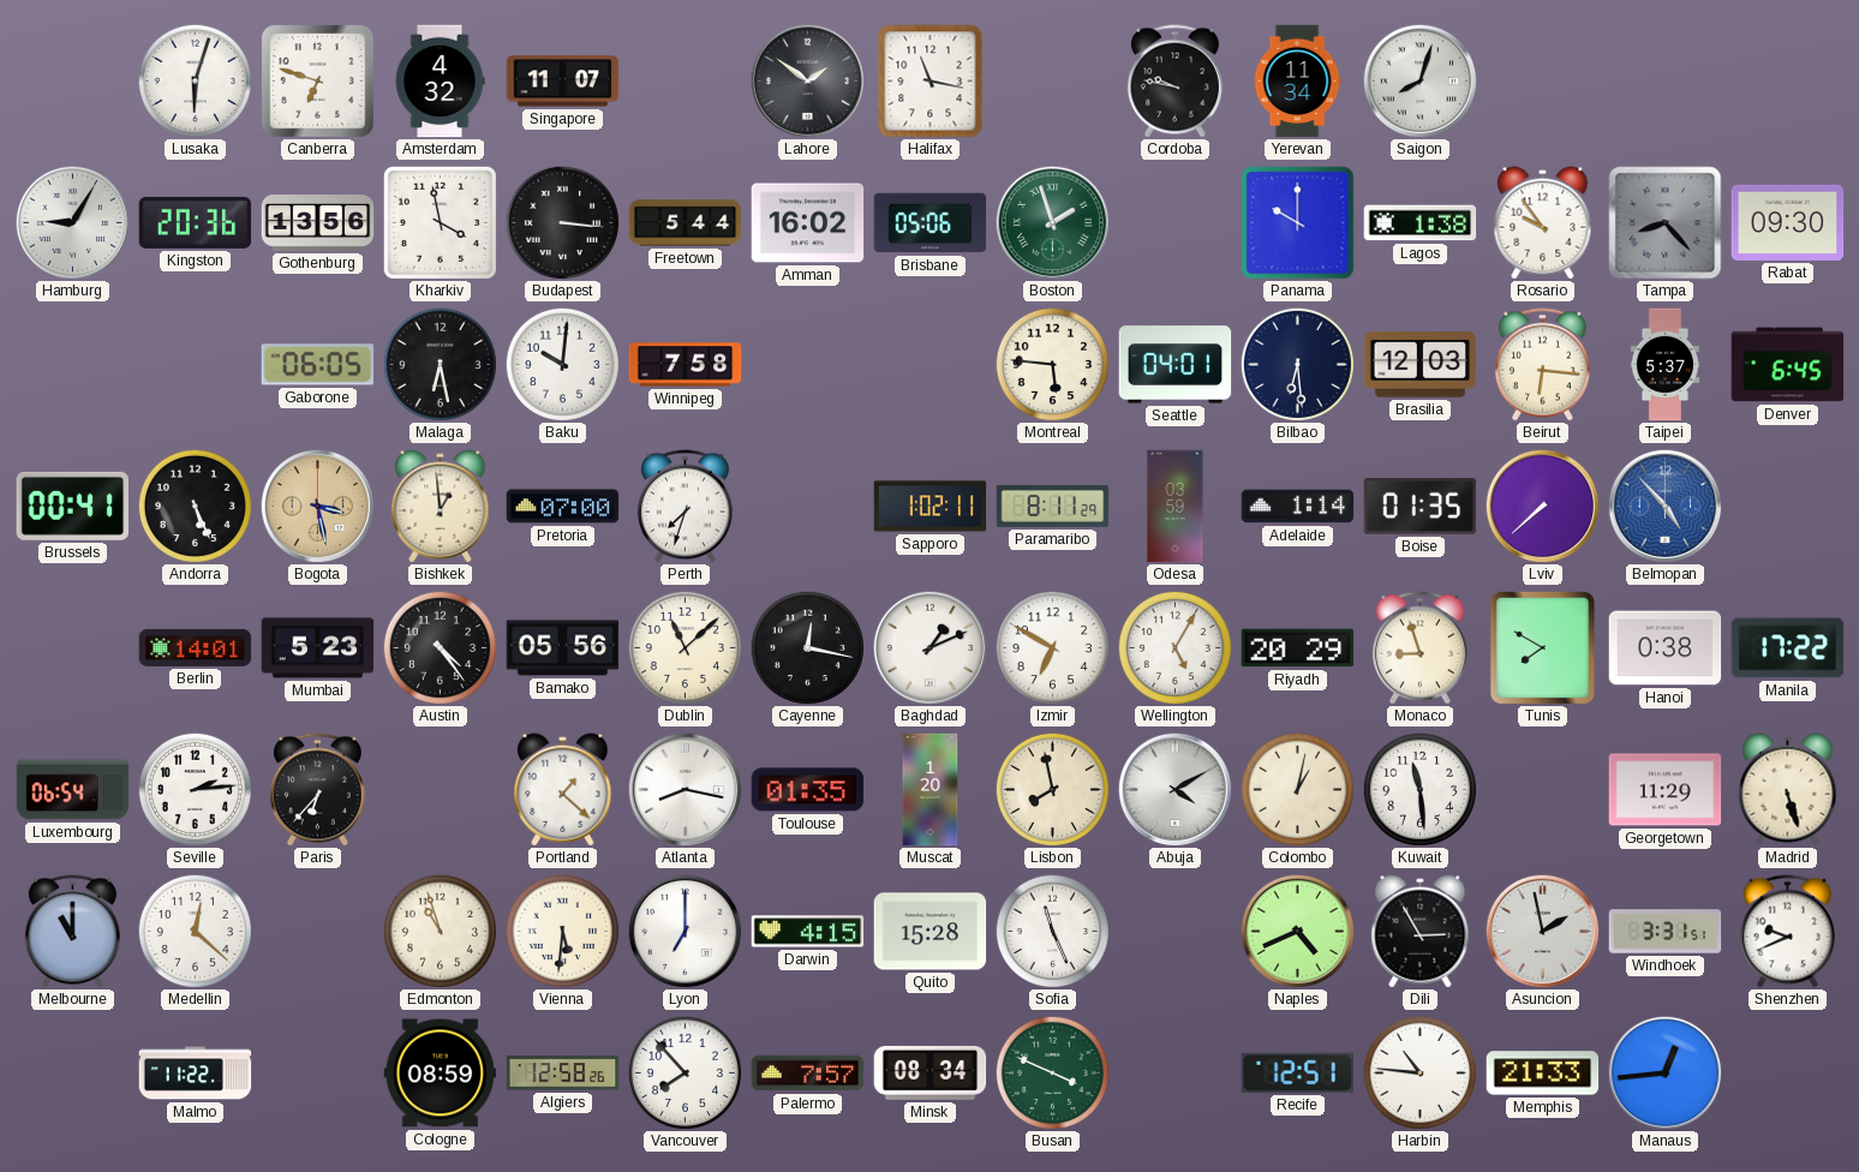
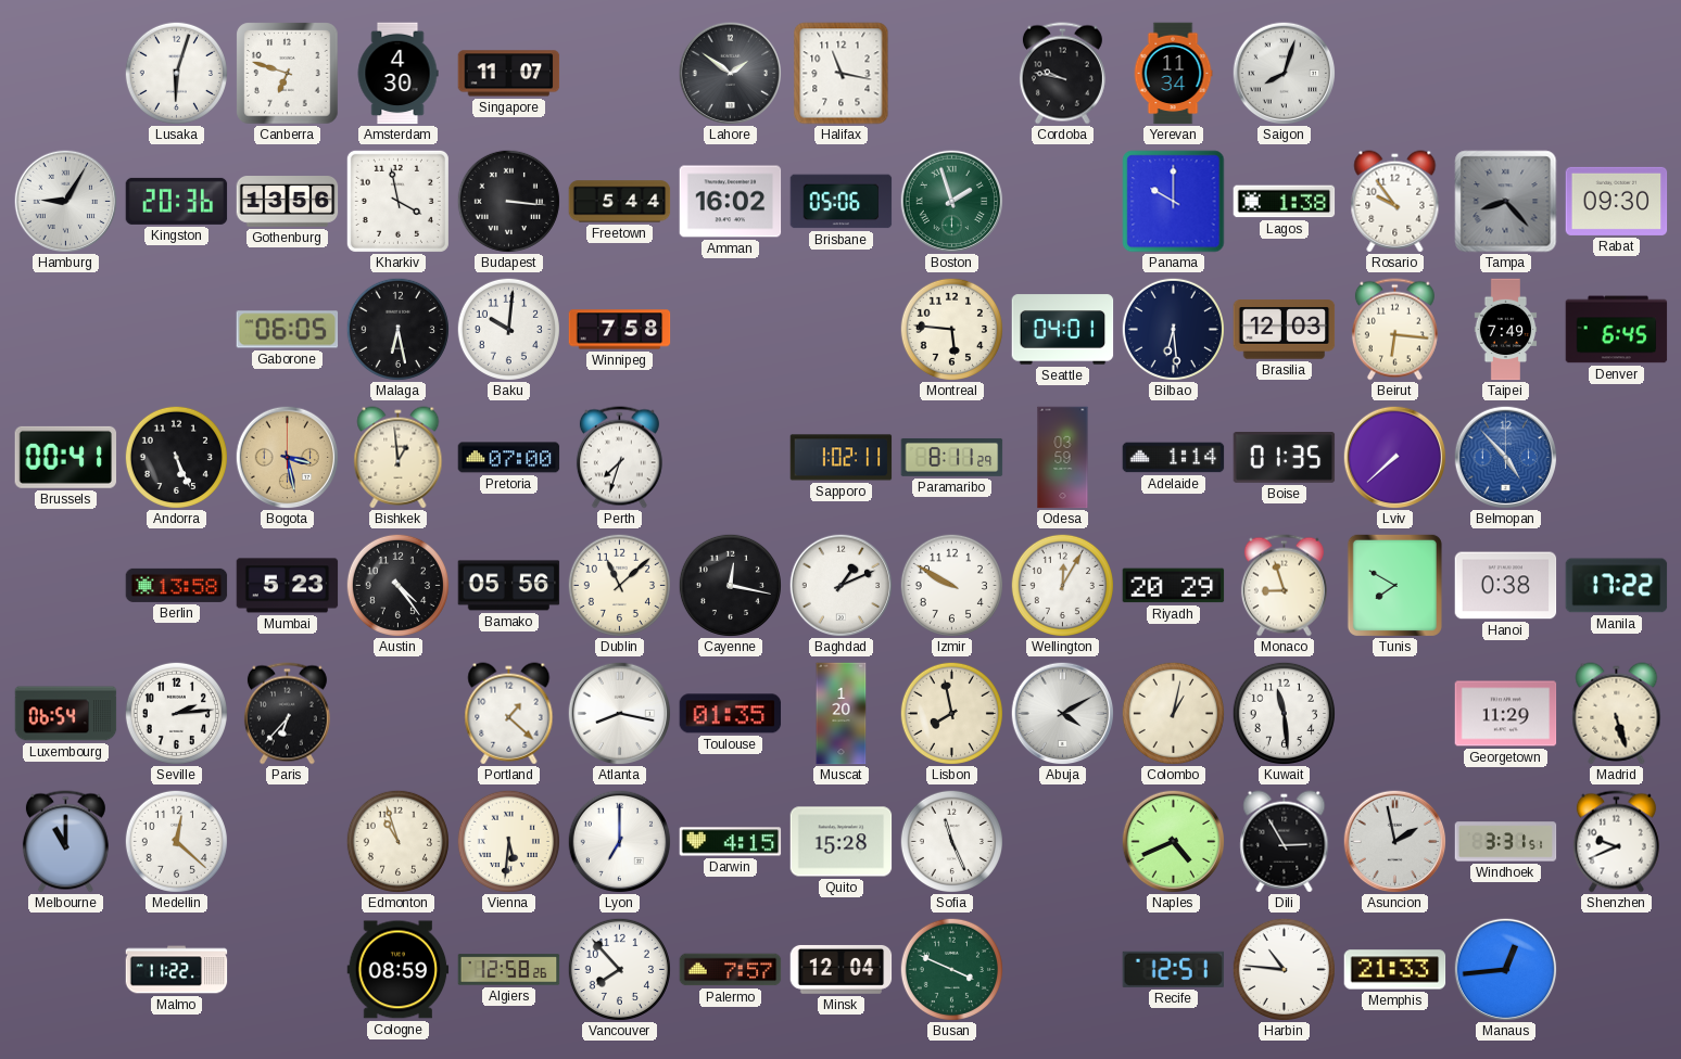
Amsterdam: 4:32 -> 4:30 (397, 74)
Taipei: 5:37 -> 7:49 (1506, 330)
Berlin: 14:01 -> 13:58 (177, 585)
Izmir: 6:50 -> 9:50 (951, 585)
Wellington: 5:05 -> 12:05 (1062, 585)
Minsk: 08:34 -> 12:04 (842, 969)
